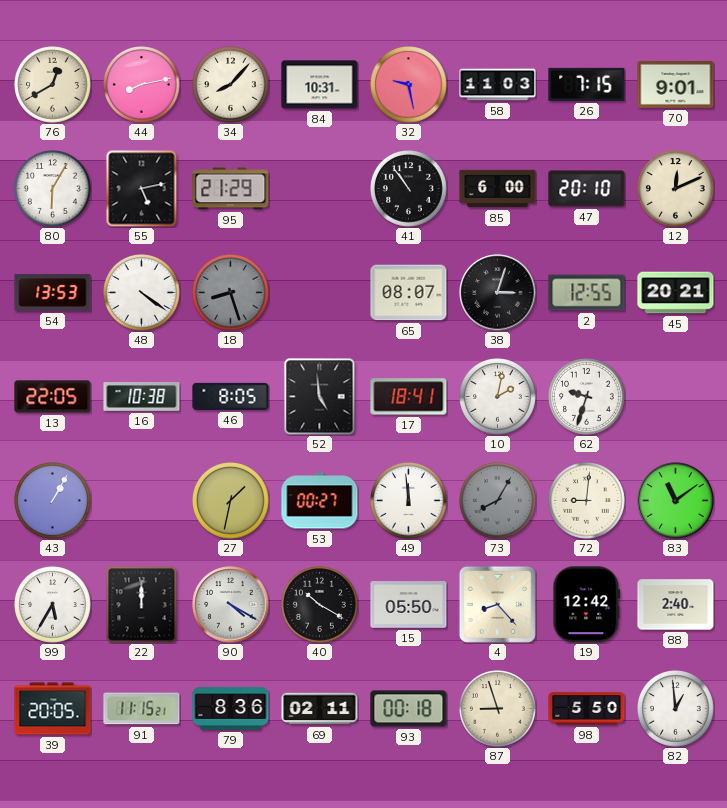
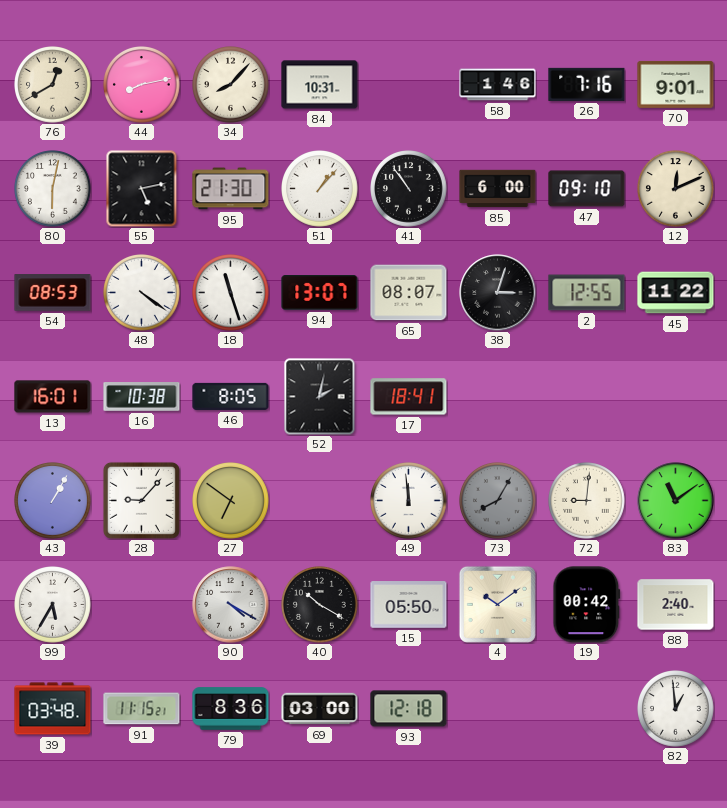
32: 9:28 -> none (409, 85)
58: 11:03 -> 1:46 (498, 85)
26: 7:15 -> 7:16 (587, 84)
80: 6:05 -> 6:02 (53, 189)
95: 21:29 -> 21:30 (231, 189)
51: none -> 1:07 (320, 189)
47: 20:10 -> 09:10 (587, 189)
54: 13:53 -> 08:53 (53, 293)
18: 8:27 -> 11:27 (231, 293)
18 dial: grey -> white (231, 293)
94: none -> 13:07 (320, 293)
45: 20:21 -> 11:22 (676, 293)
13: 22:05 -> 16:01 (53, 397)
52: 4:59 -> 2:02 (320, 397)
10: 2:02 -> none (498, 397)
62: 9:33 -> none (587, 397)
28: none -> 9:07 (141, 500)
27: 1:32 -> 6:51 (231, 501)
53: 00:27 -> none (320, 501)
22: 12:00 -> none (142, 604)
4: 8:23 -> 10:09 (497, 604)
19: 12:42 -> 00:42 (587, 605)
39: 20:05 -> 03:48 (53, 709)
69: 02:11 -> 03:00 (320, 709)
93: 00:18 -> 12:18 (409, 709)
87: 8:57 -> none (498, 709)
98: 5:50 -> none (587, 709)
